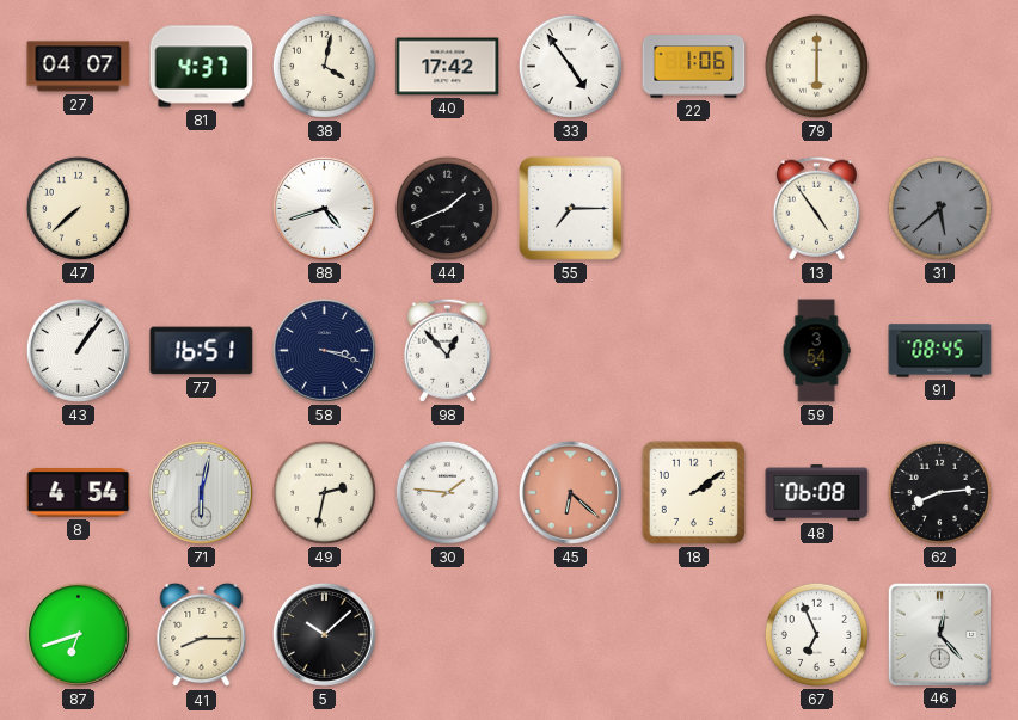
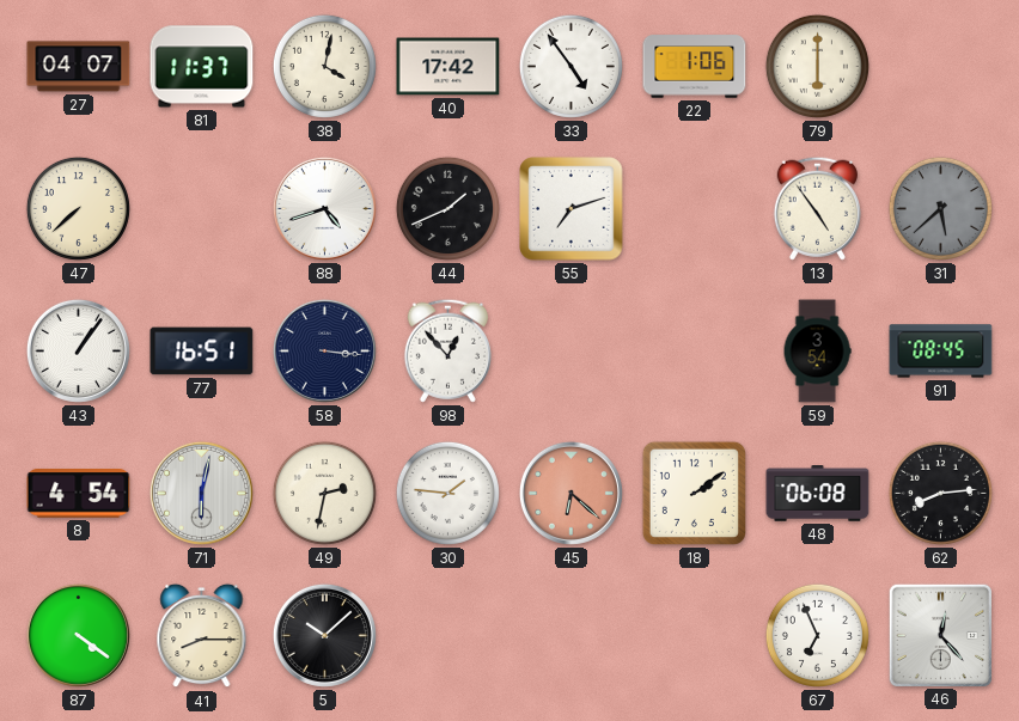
81: 4:37 -> 11:37 (202, 67)
55: 7:15 -> 7:12 (572, 209)
58: 3:18 -> 3:16 (324, 350)
87: 6:42 -> 4:21 (78, 635)
